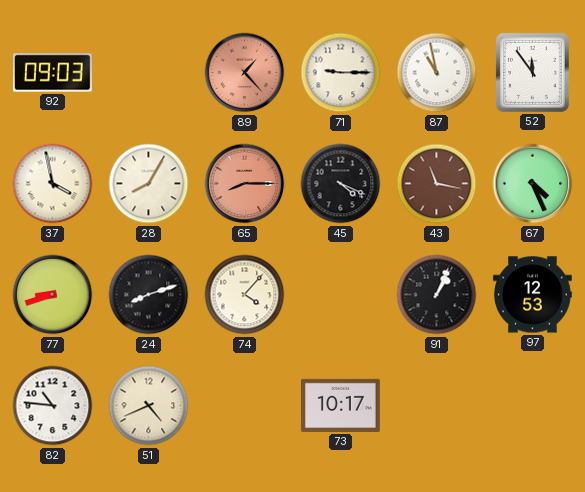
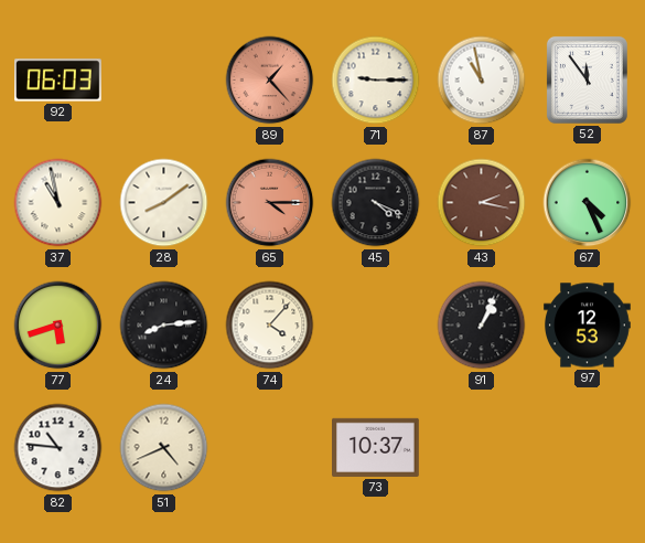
92: 09:03 -> 06:03 (58, 81)
37: 3:58 -> 10:58 (58, 203)
28: 8:05 -> 8:09 (164, 203)
65: 8:15 -> 4:15 (270, 203)
43: 11:17 -> 2:17 (482, 203)
77: 8:42 -> 5:42 (58, 326)
24: 8:12 -> 8:14 (164, 326)
73: 10:17 -> 10:37 (376, 447)
